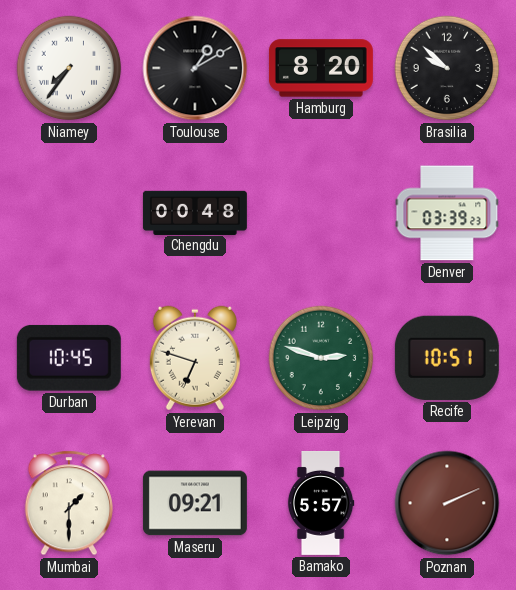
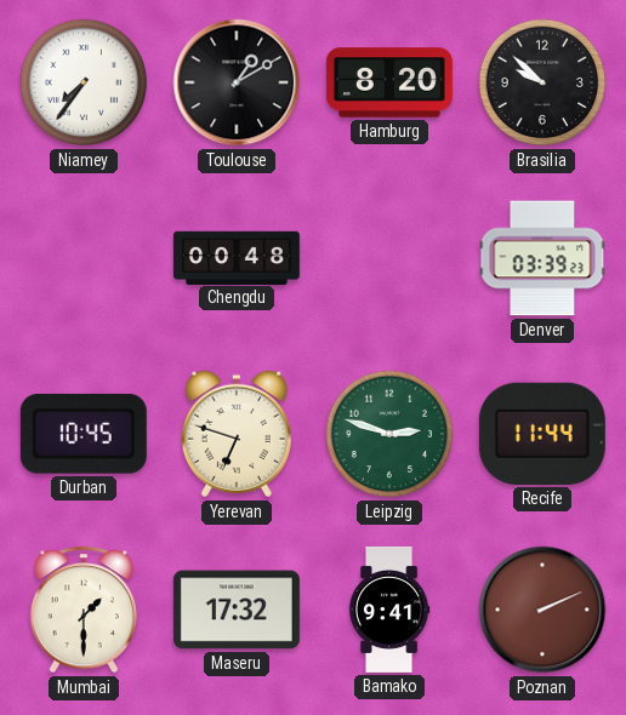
Recife: 10:51 -> 11:44 (542, 434)
Maseru: 09:21 -> 17:32 (237, 610)
Bamako: 5:57 -> 9:41 (389, 610)
